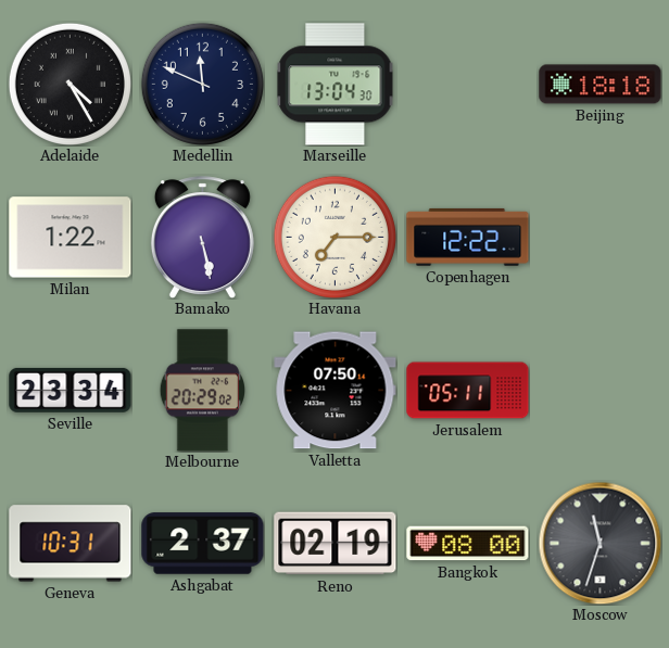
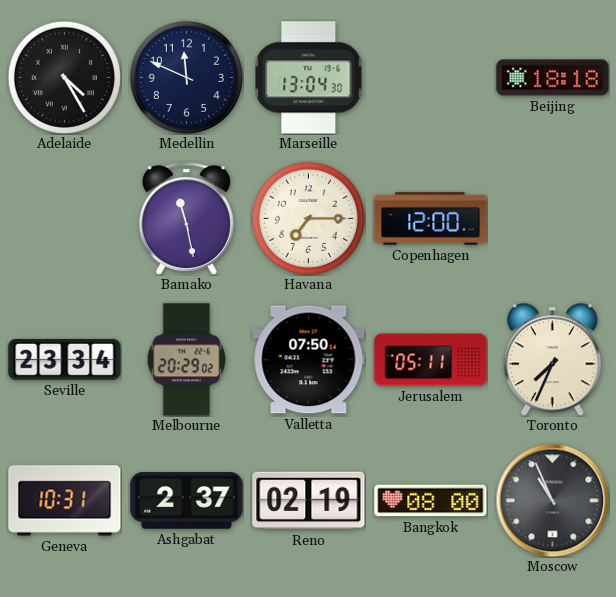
Milan: 1:22 -> none (71, 238)
Bamako: 5:28 -> 11:28 (186, 219)
Copenhagen: 12:22 -> 12:00 (431, 218)
Toronto: none -> 7:34 (552, 359)
Moscow: 11:33 -> 10:56 (552, 500)
